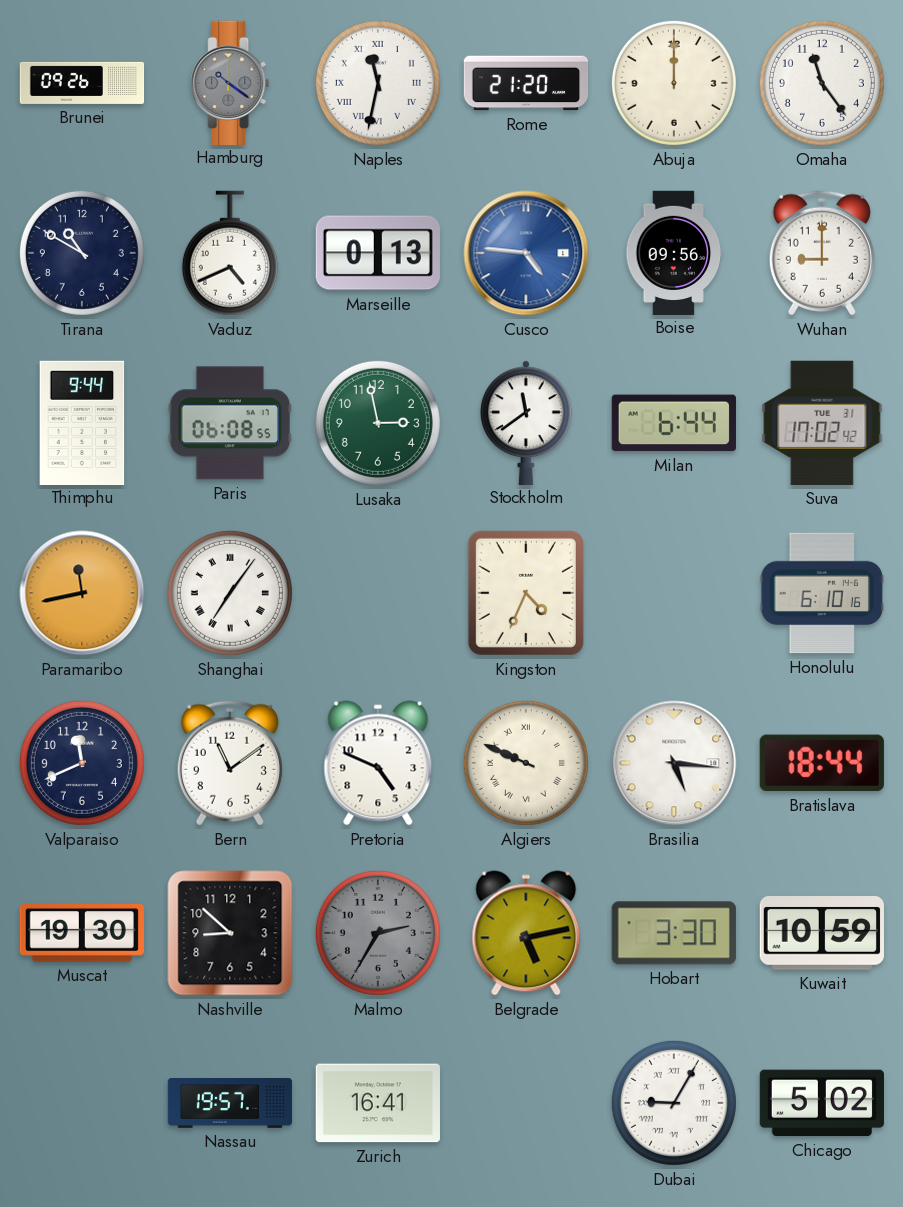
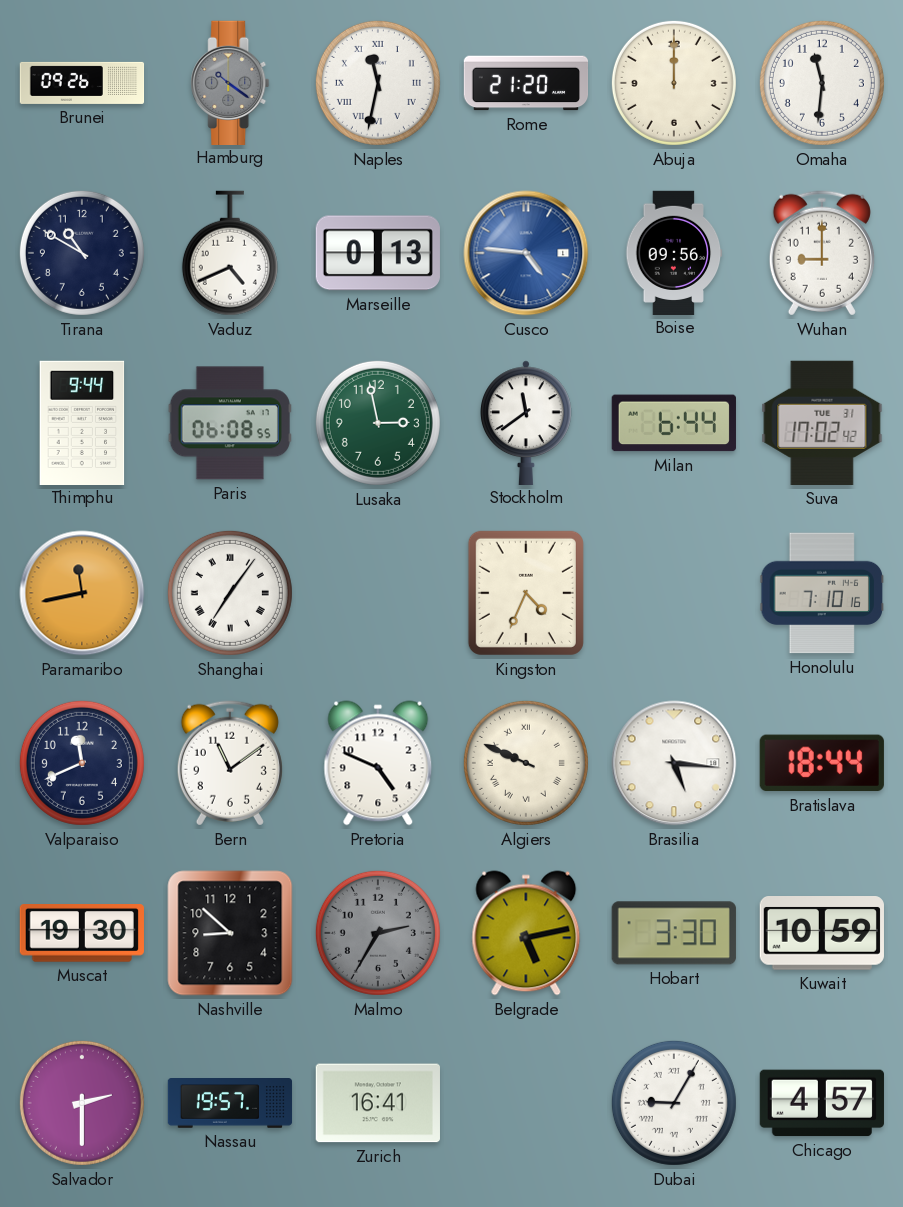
Omaha: 11:24 -> 11:31 (822, 83)
Honolulu: 6:10 -> 7:10 (821, 593)
Salvador: none -> 2:30 (82, 1103)
Chicago: 5:02 -> 4:57 (822, 1103)
